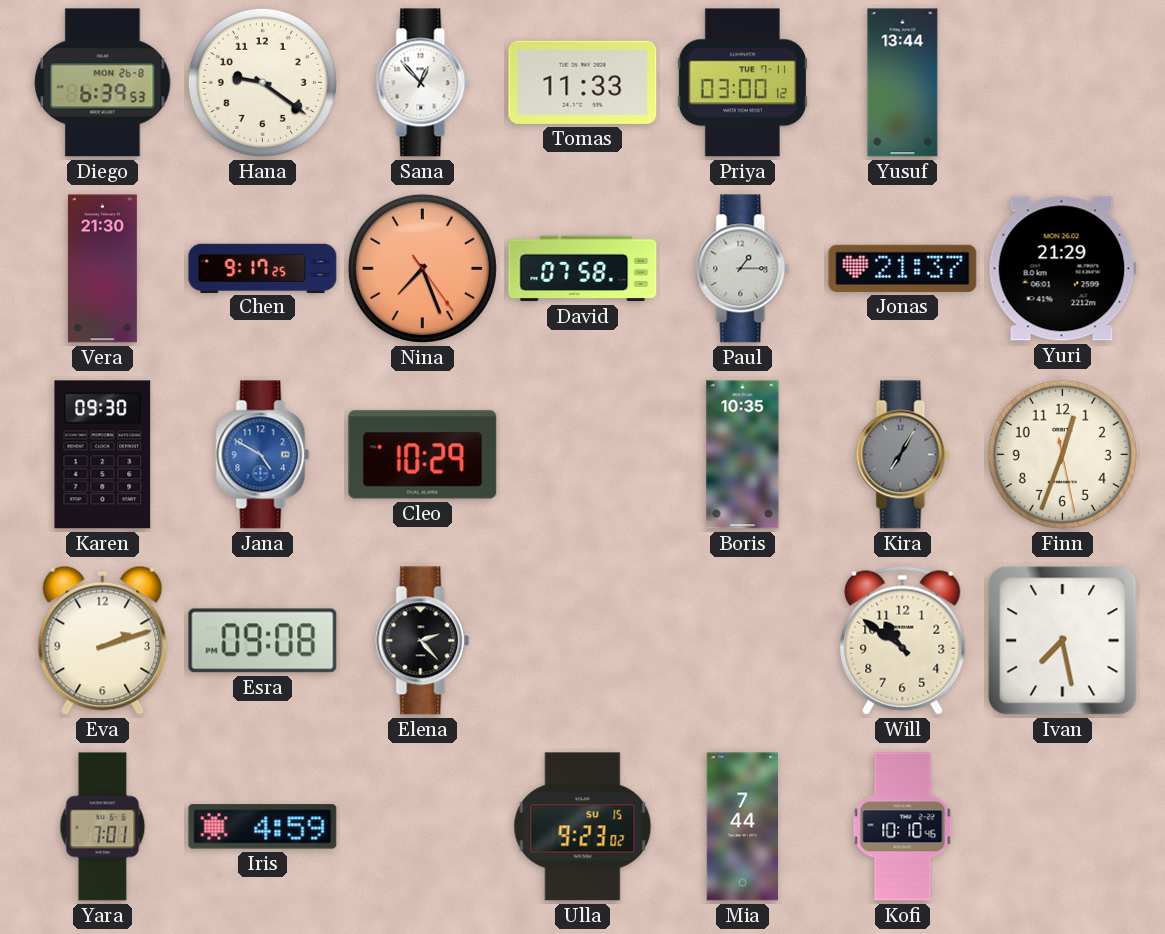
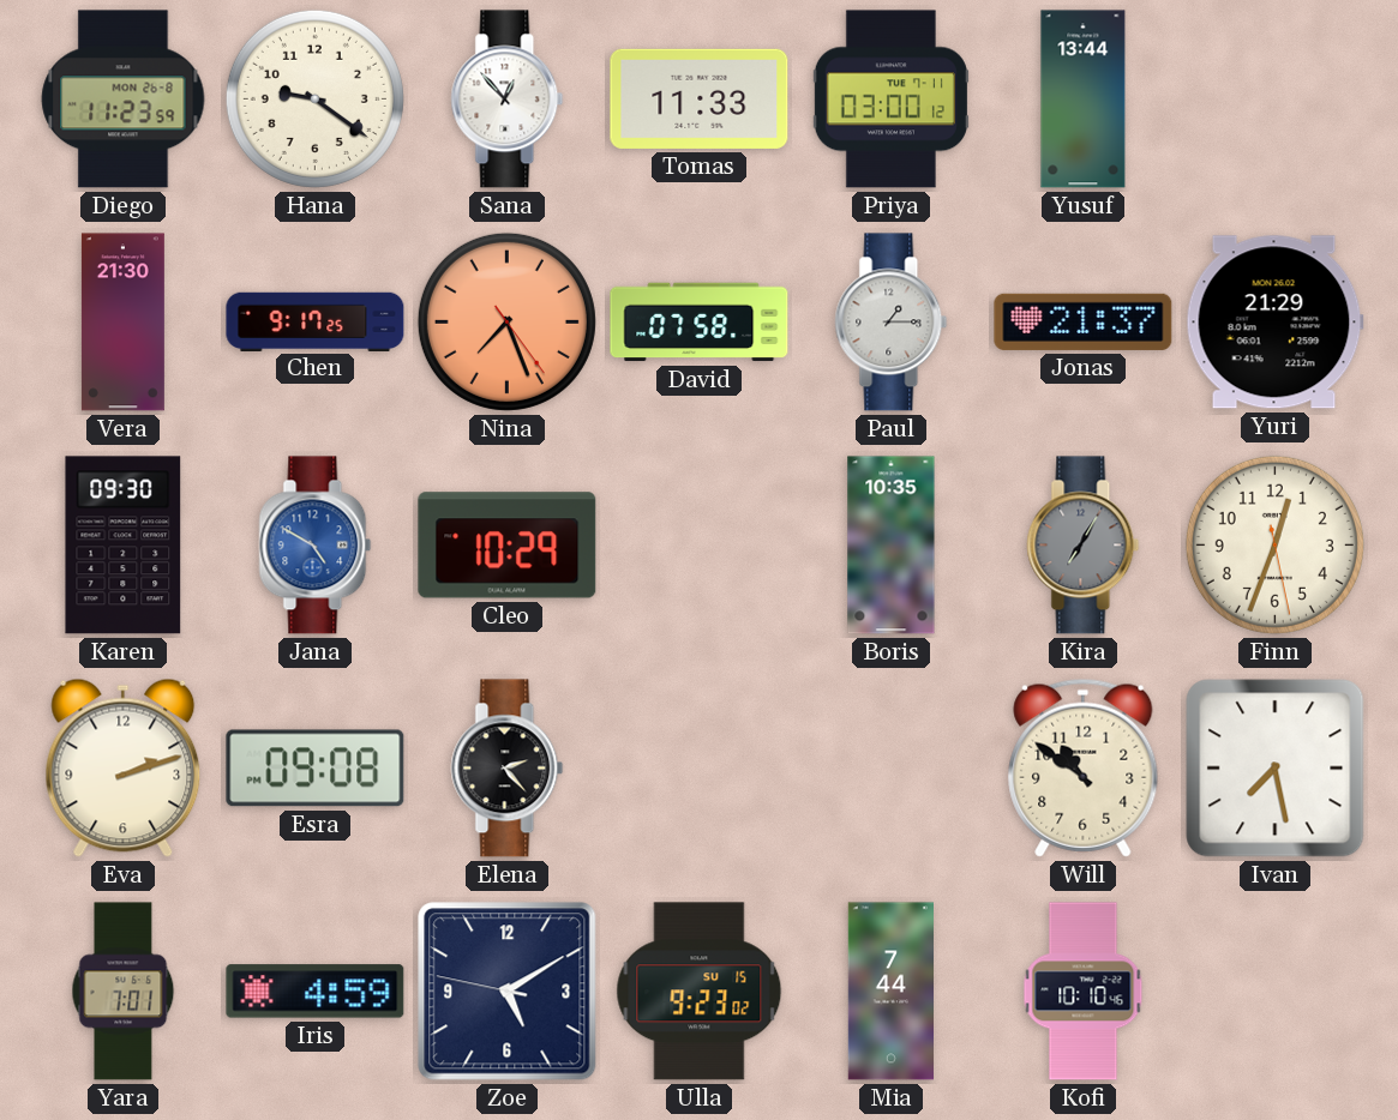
Diego: 6:39 -> 11:23 (124, 100)
Zoe: none -> 5:09 (508, 992)
